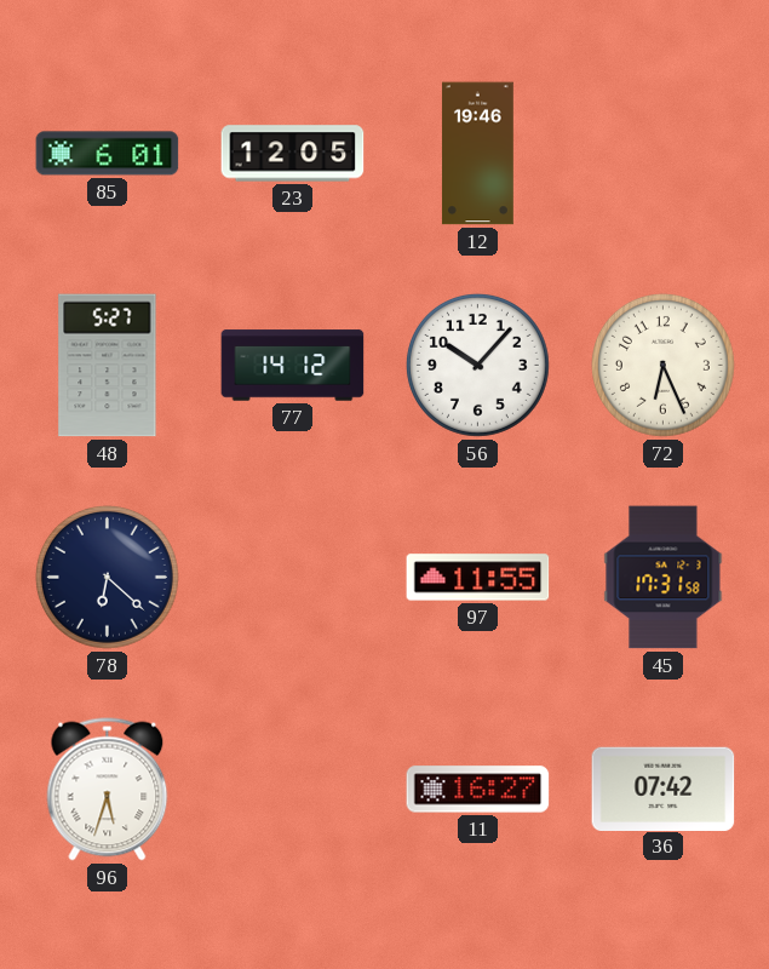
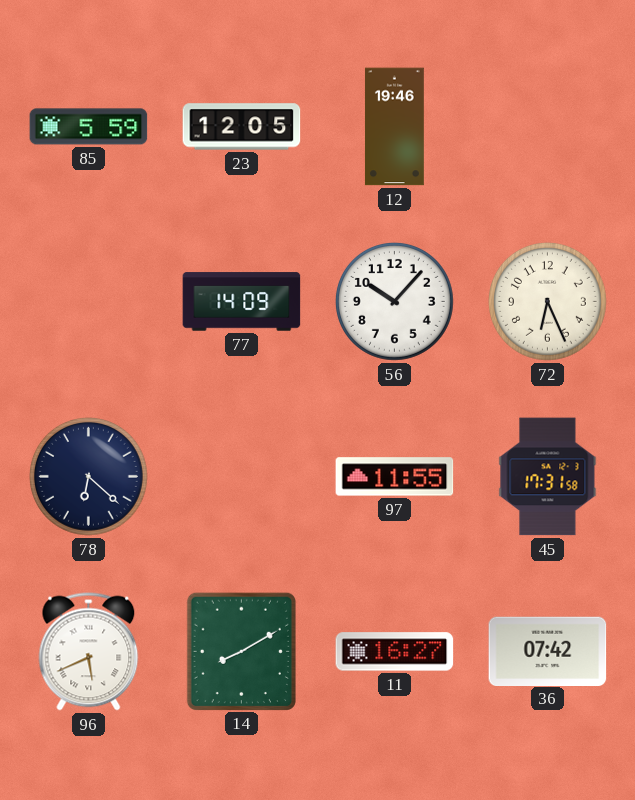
85: 6:01 -> 5:59 (89, 127)
48: 5:27 -> none (108, 366)
77: 14:12 -> 14:09 (242, 302)
96: 5:33 -> 5:41 (89, 652)
14: none -> 8:10 (241, 651)
